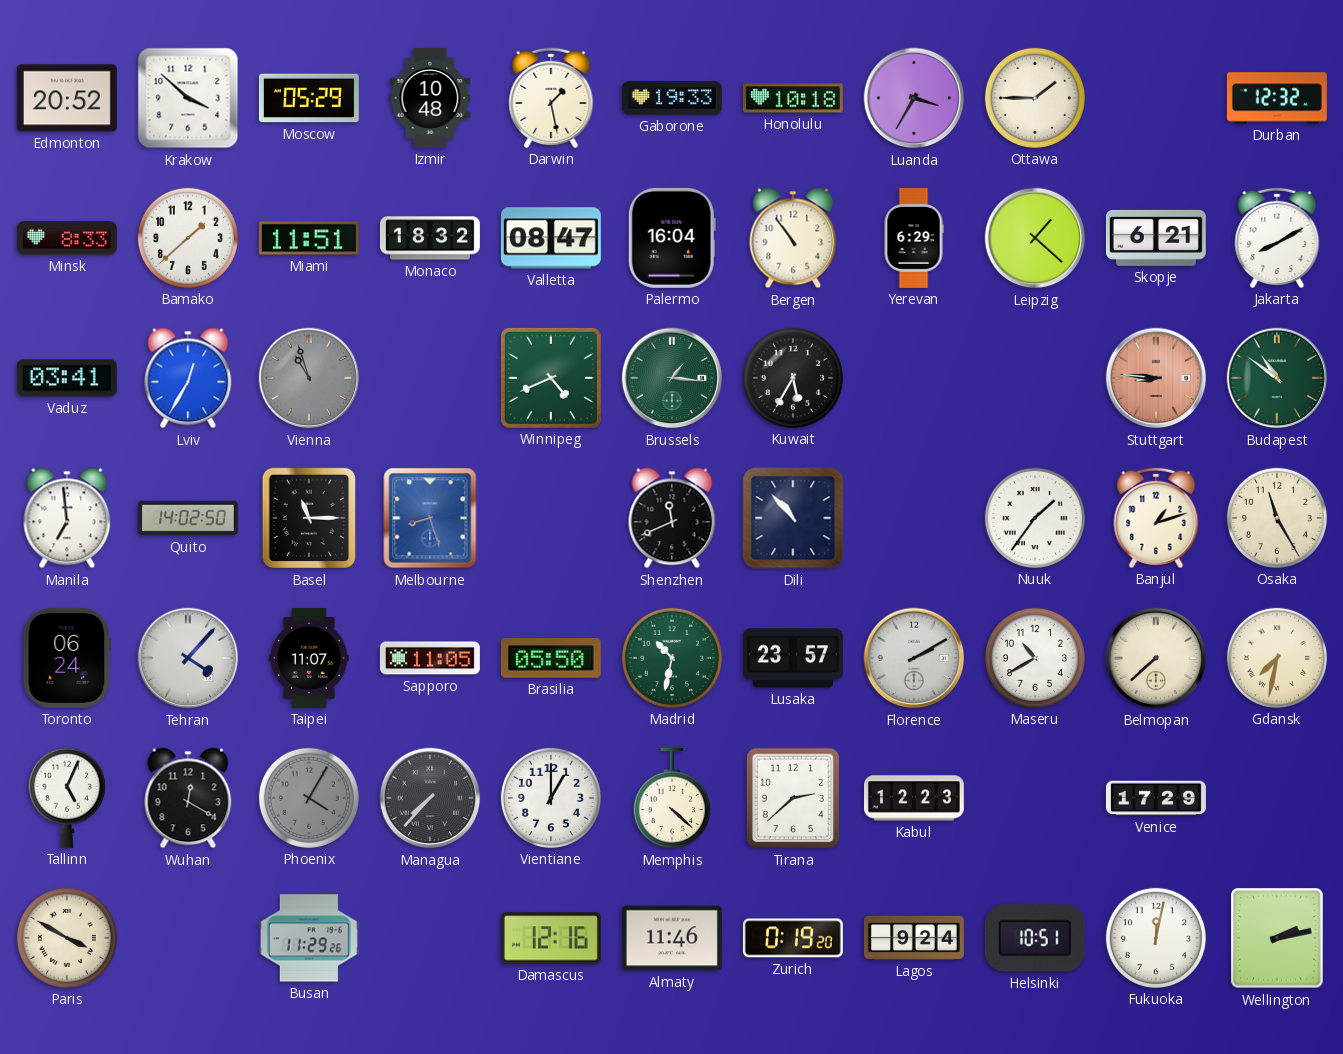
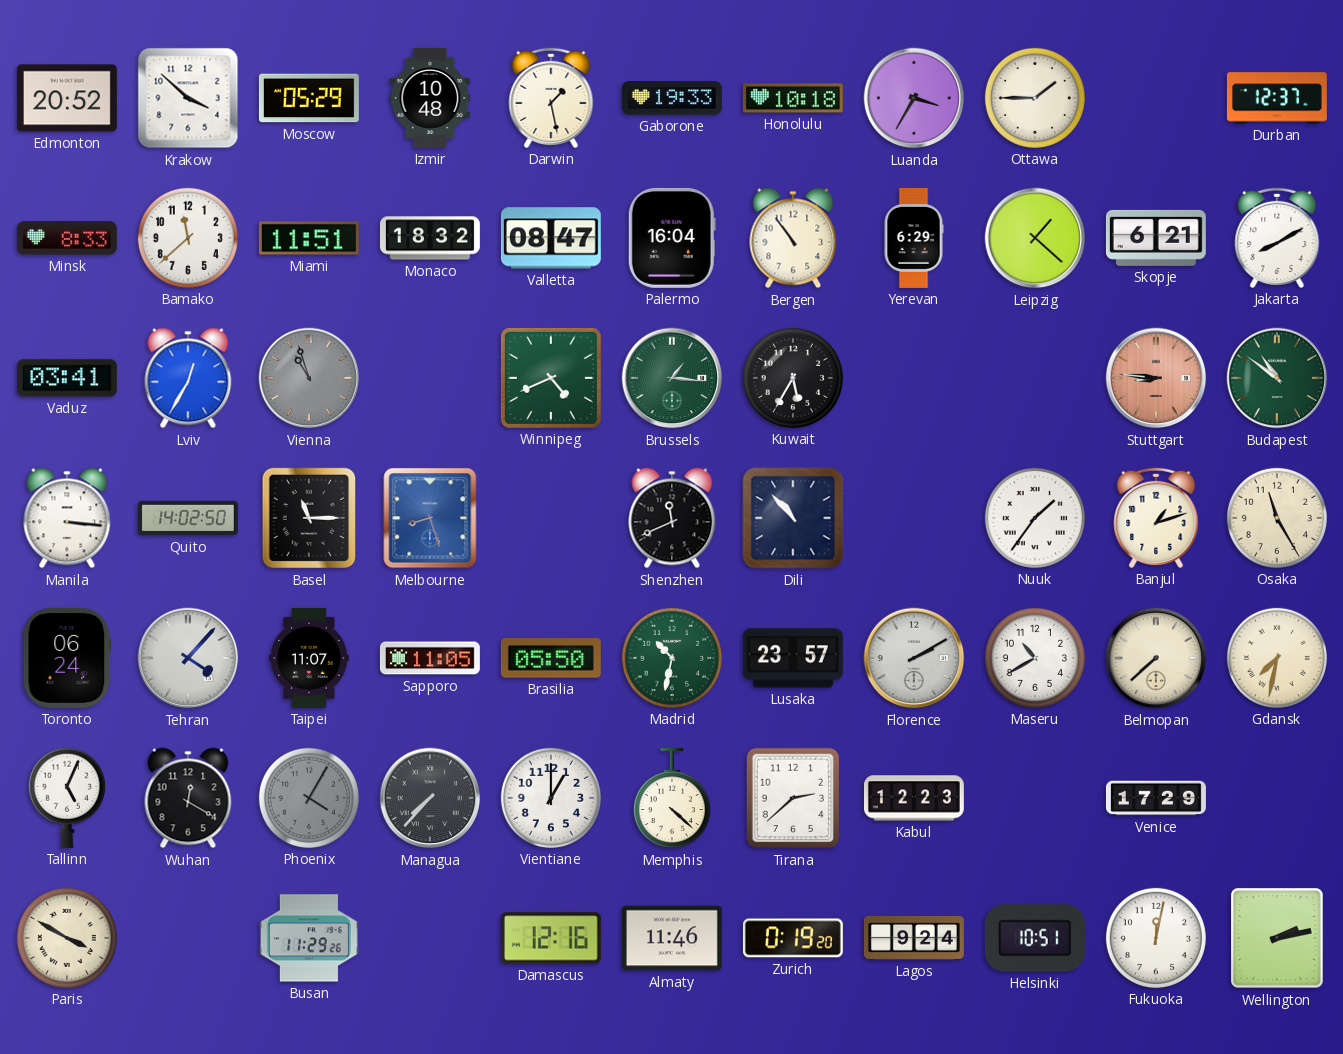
Durban: 12:32 -> 12:37 (1277, 98)
Bamako: 1:38 -> 11:38 (188, 238)
Manila: 6:59 -> 3:16 (67, 518)
